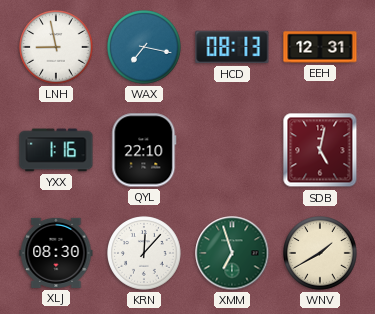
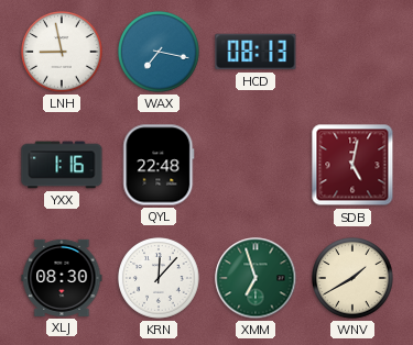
EEH: 12:31 -> none (320, 47)
QYL: 22:10 -> 22:48 (159, 165)
